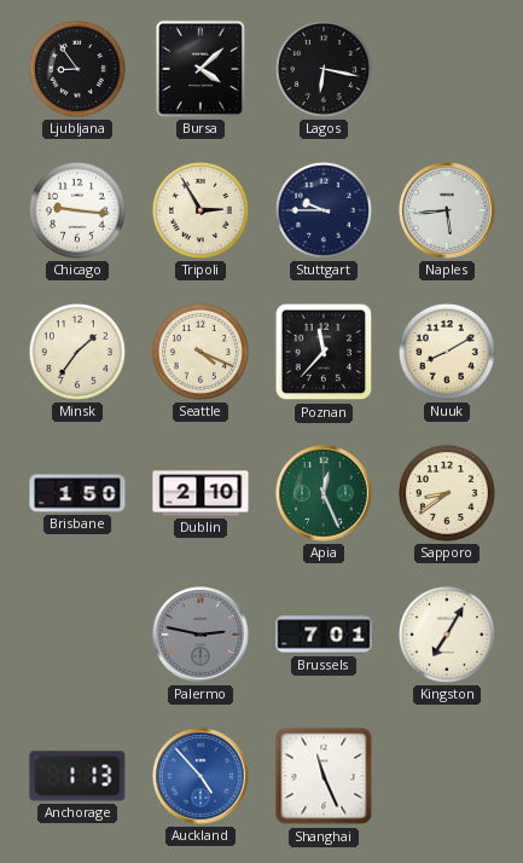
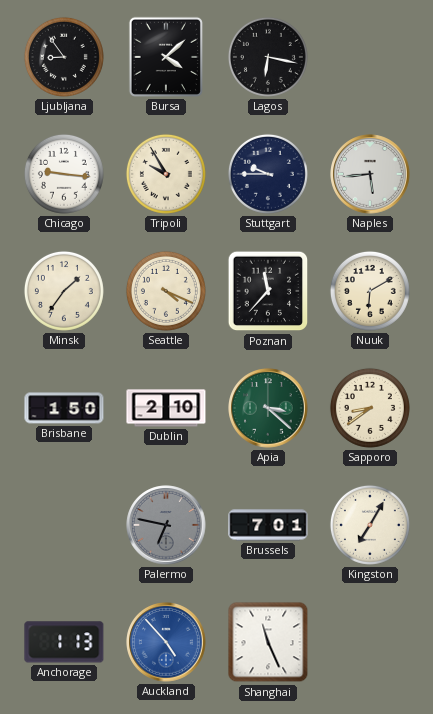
Tripoli: 2:55 -> 9:55 (166, 174)
Nuuk: 8:10 -> 6:10 (370, 291)
Apia: 12:26 -> 3:22 (268, 408)
Palermo: 2:47 -> 6:47 (166, 525)
